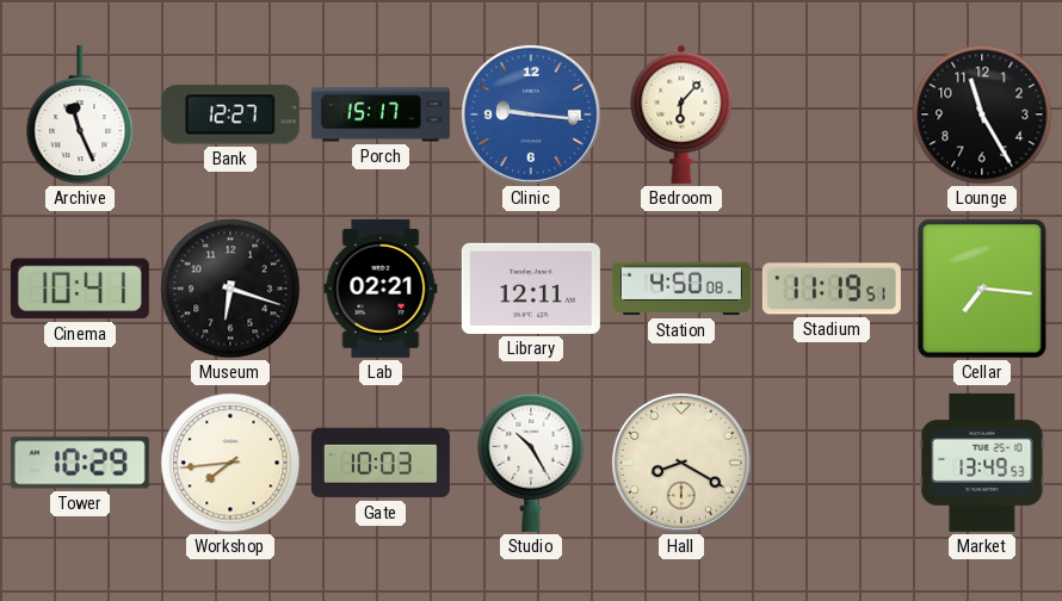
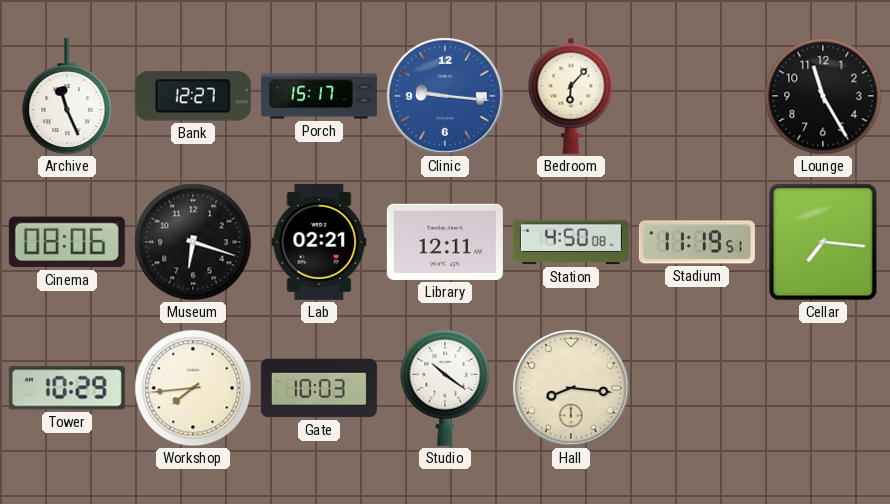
Cinema: 10:41 -> 08:06 (67, 242)
Studio: 10:25 -> 10:21 (445, 388)
Hall: 8:20 -> 8:16 (571, 388)
Market: 13:49 -> none (982, 463)
